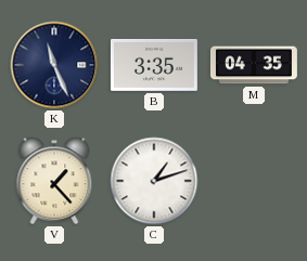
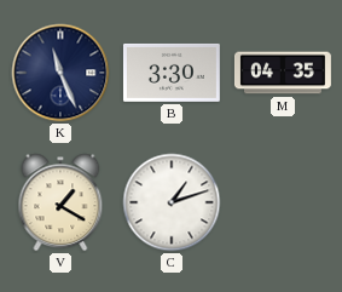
B: 3:35 -> 3:30 (172, 73)
V: 1:23 -> 1:20 (60, 202)
